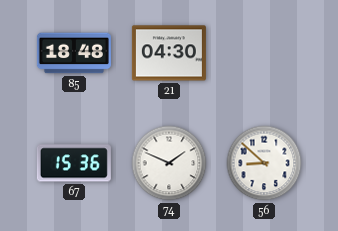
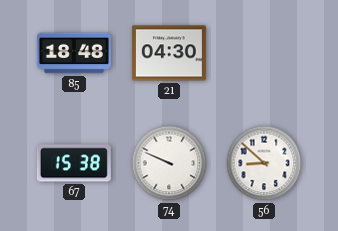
67: 15:36 -> 15:38 (74, 163)
74: 1:49 -> 9:49 (169, 163)
